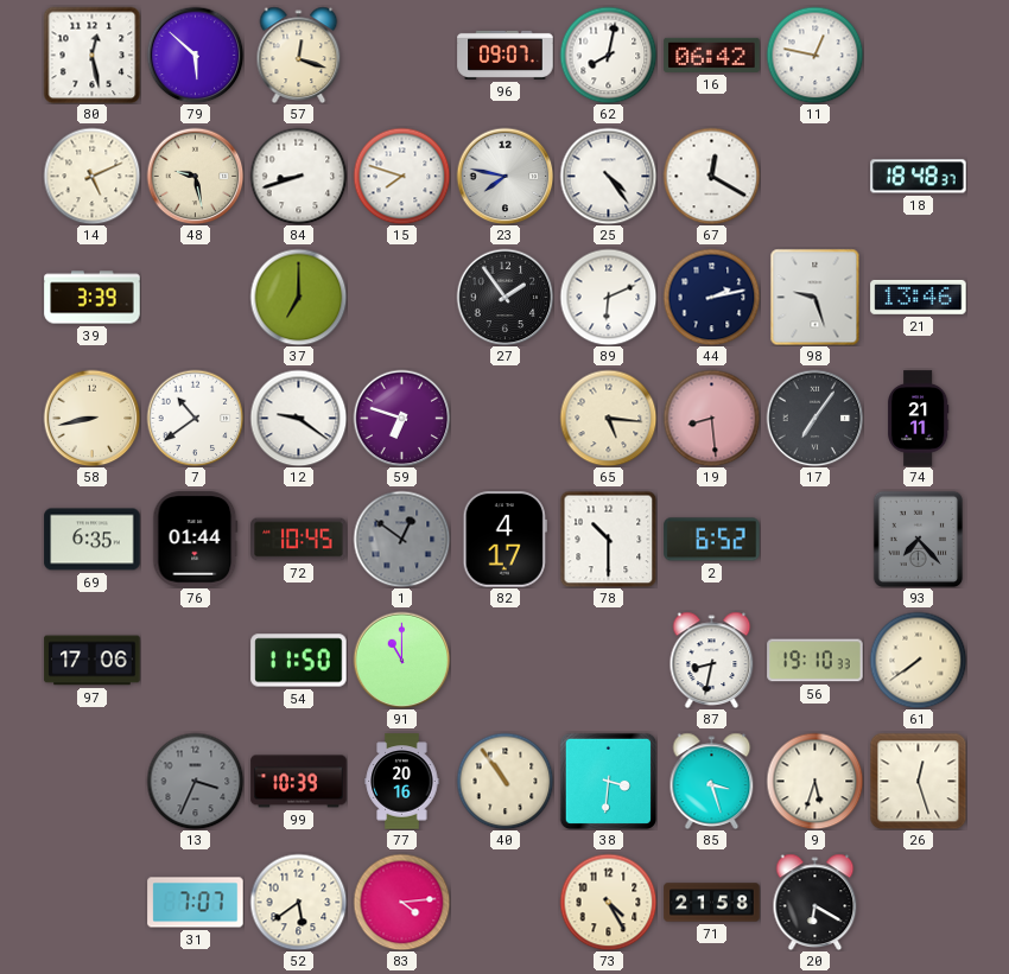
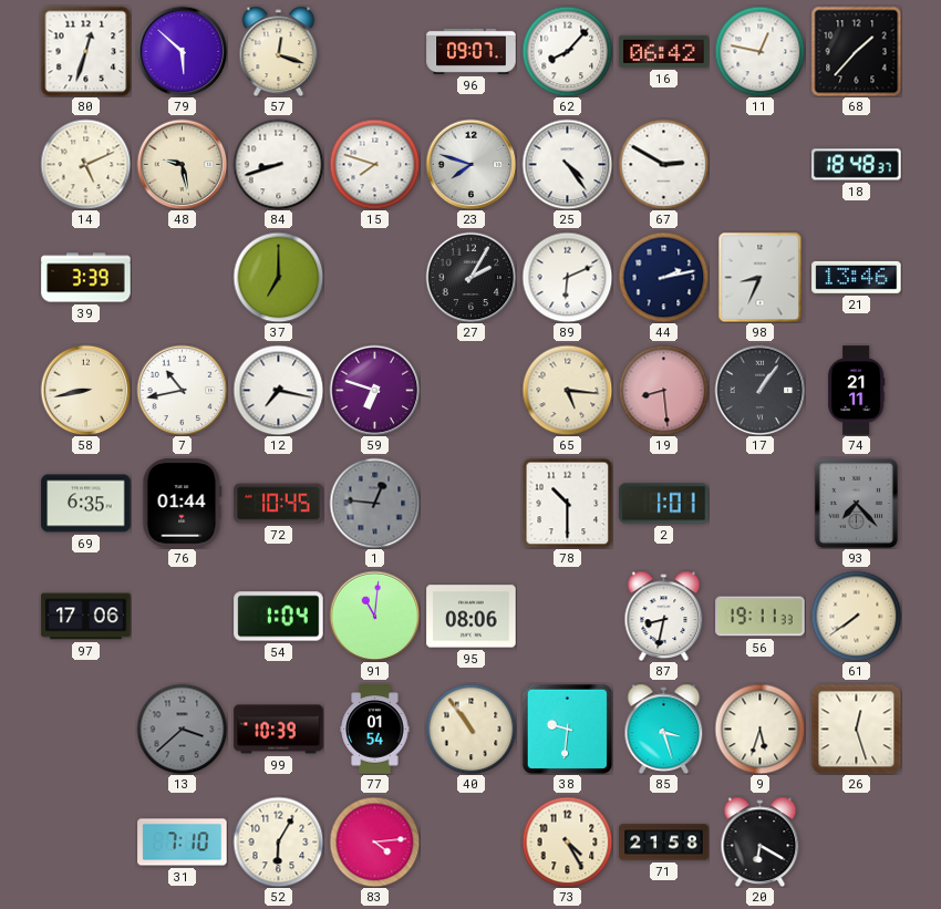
80: 12:28 -> 12:33 (85, 51)
62: 8:02 -> 8:07 (567, 51)
68: none -> 1:37 (856, 51)
23: 7:47 -> 7:48 (471, 164)
67: 12:20 -> 2:50 (663, 164)
27: 1:54 -> 2:05 (471, 277)
98: 9:27 -> 8:34 (761, 277)
7: 10:39 -> 10:43 (182, 390)
12: 9:21 -> 7:17 (278, 390)
17: 7:06 -> 1:06 (759, 390)
1: 12:51 -> 12:46 (374, 503)
82: 4:17 -> none (504, 540)
2: 6:52 -> 1:01 (664, 504)
54: 11:50 -> 1:04 (279, 617)
91: 11:00 -> 11:01 (374, 616)
95: none -> 08:06 (472, 617)
56: 19:10 -> 19:11 (761, 617)
13: 3:34 -> 3:38 (182, 729)
77: 20:16 -> 01:54 (375, 730)
38: 3:31 -> 9:31 (567, 729)
31: 7:07 -> 7:10 (183, 843)
52: 5:39 -> 6:05 (278, 841)
